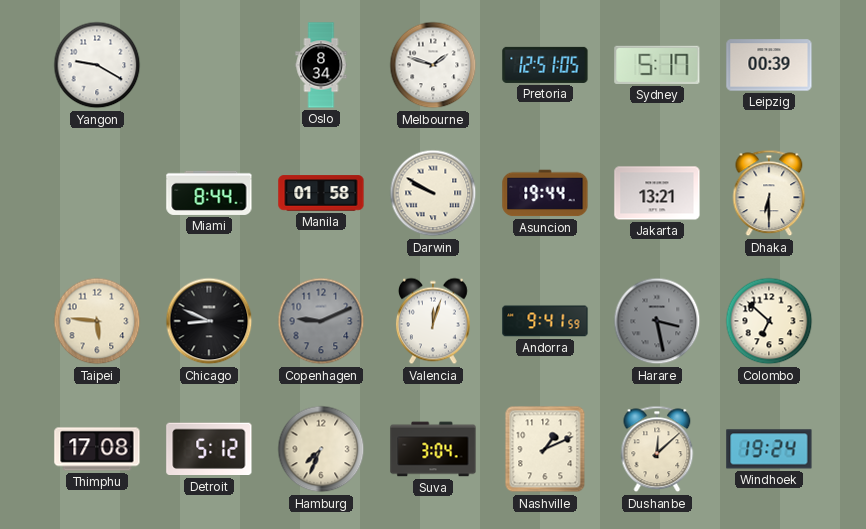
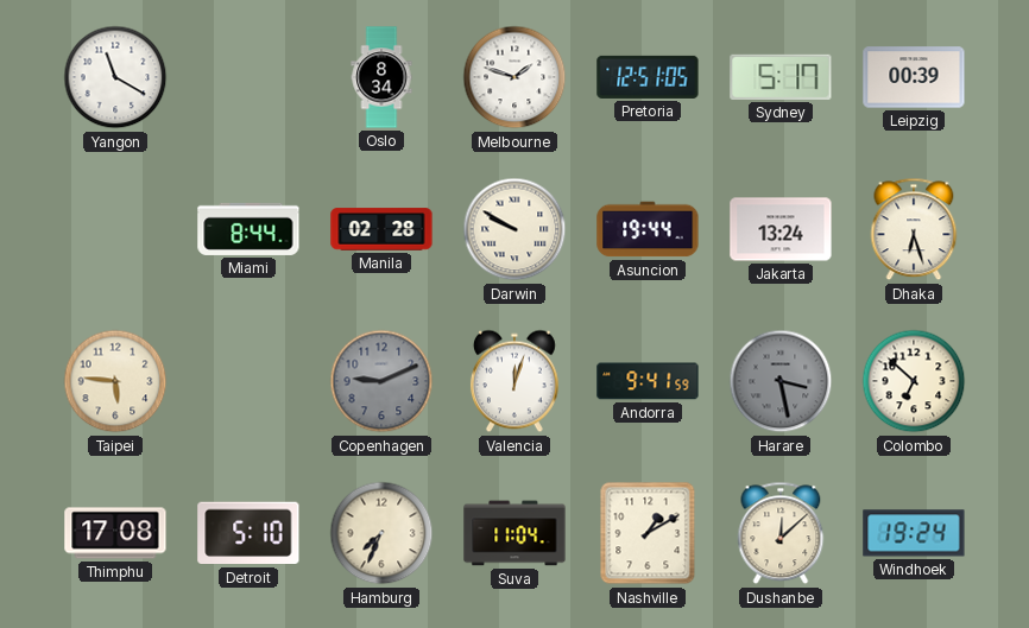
Yangon: 9:20 -> 11:20 (115, 77)
Manila: 01:58 -> 02:28 (381, 229)
Jakarta: 13:21 -> 13:24 (781, 229)
Dhaka: 6:30 -> 6:27 (914, 229)
Chicago: 8:49 -> none (209, 321)
Detroit: 5:12 -> 5:10 (248, 533)
Suva: 3:04 -> 11:04 (514, 533)
Nashville: 1:11 -> 1:10 (648, 533)
